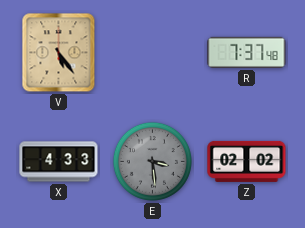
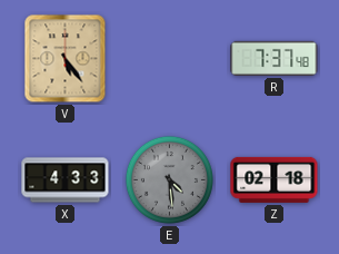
E: 3:29 -> 4:29 (169, 179)
Z: 02:02 -> 02:18 (275, 179)
